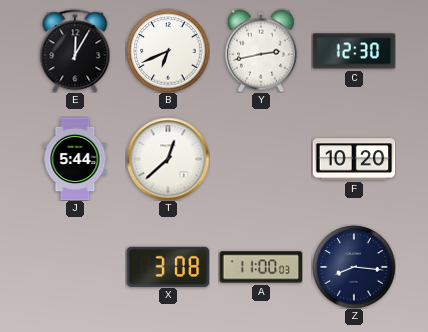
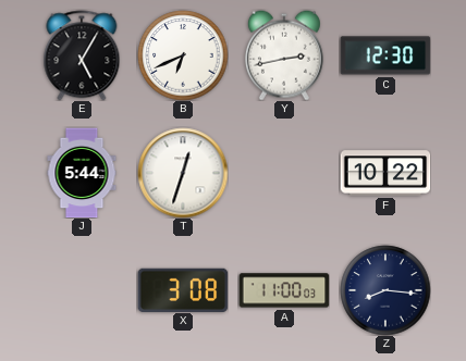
E: 12:05 -> 5:05 (82, 55)
T: 12:38 -> 12:33 (183, 173)
F: 10:20 -> 10:22 (385, 173)
